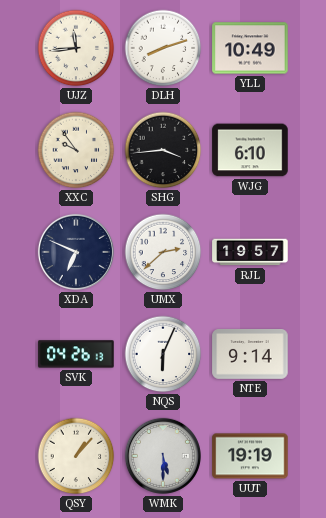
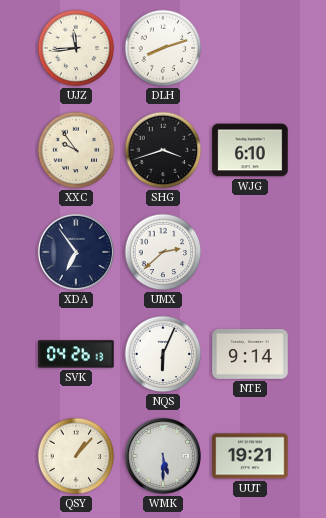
YLL: 10:49 -> none (250, 48)
SHG: 3:44 -> 3:42 (163, 150)
XDA: 6:49 -> 6:54 (76, 252)
RJL: 19:57 -> none (250, 252)
UUT: 19:19 -> 19:21 (250, 456)
